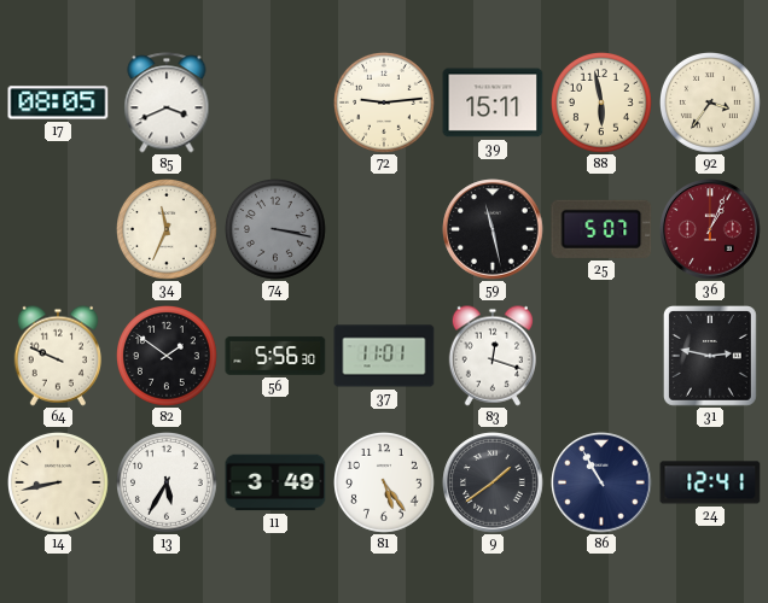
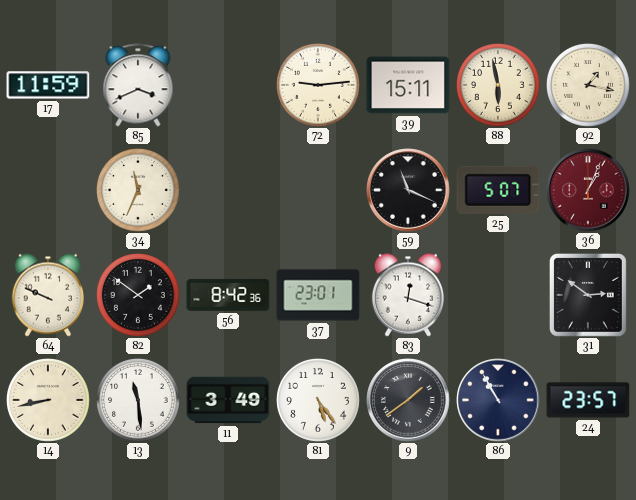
17: 08:05 -> 11:59 (48, 85)
92: 3:36 -> 1:17 (589, 86)
74: 3:17 -> none (277, 230)
59: 11:28 -> 11:19 (408, 190)
56: 5:56 -> 8:42 (228, 295)
37: 11:01 -> 23:01 (318, 295)
31: 2:47 -> 2:51 (588, 296)
13: 5:35 -> 11:29 (139, 401)
24: 12:41 -> 23:57 (588, 400)
